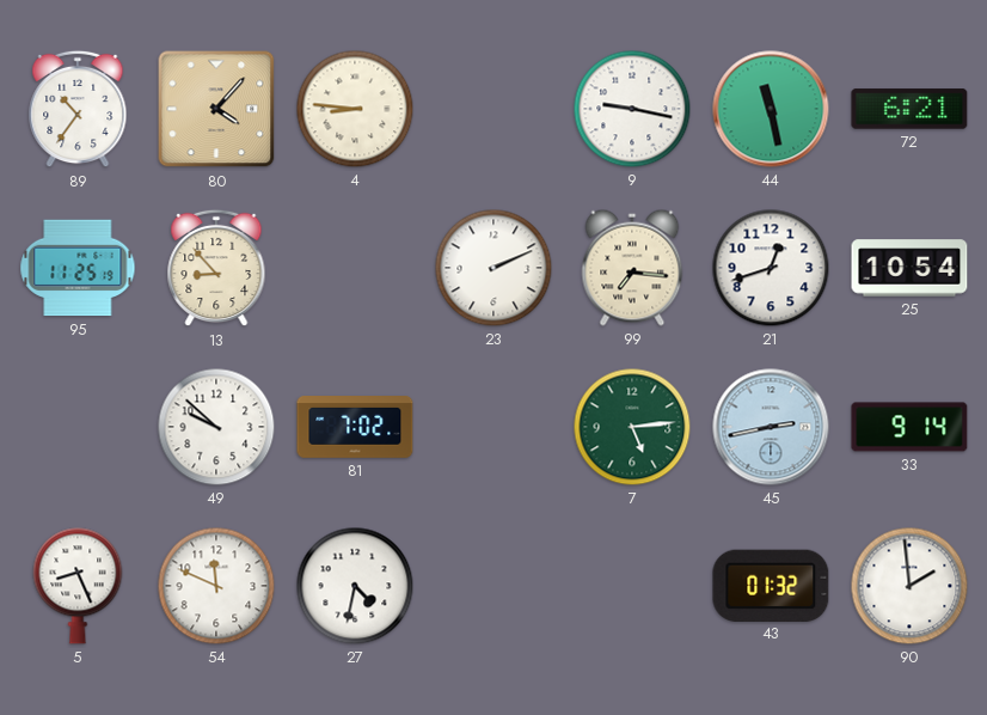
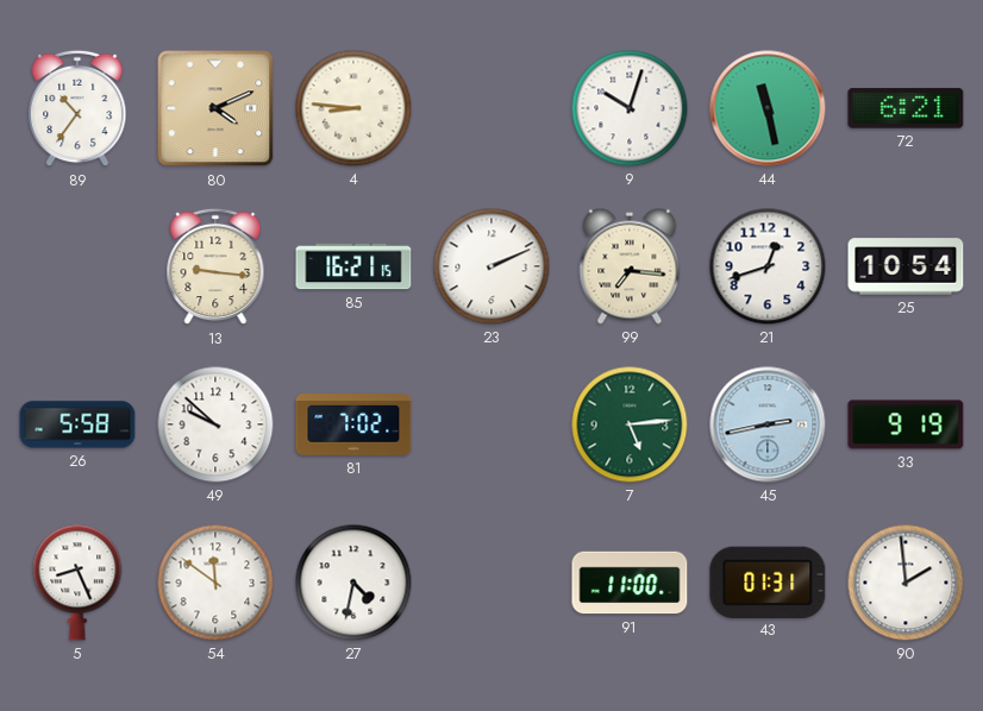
80: 4:07 -> 4:11 (215, 108)
9: 9:17 -> 10:03 (630, 108)
95: 11:25 -> none (78, 268)
13: 8:53 -> 9:16 (215, 266)
85: none -> 16:21 (353, 266)
26: none -> 5:58 (77, 424)
33: 9:14 -> 9:19 (906, 424)
54: 11:49 -> 11:51 (215, 583)
91: none -> 11:00 (630, 583)
43: 01:32 -> 01:31 (768, 581)
